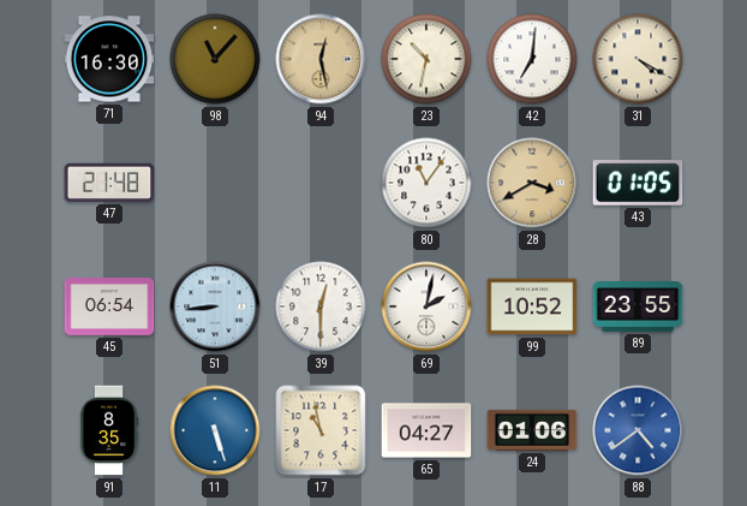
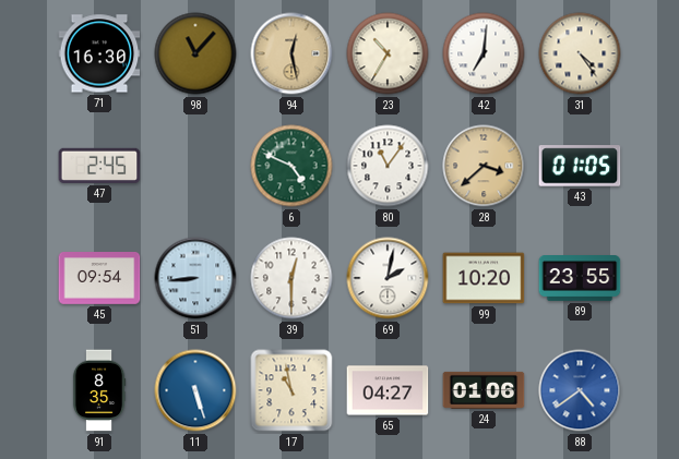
23: 10:32 -> 10:35 (388, 53)
31: 4:20 -> 4:24 (580, 53)
47: 21:48 -> 2:45 (99, 166)
6: none -> 4:49 (291, 166)
28: 3:40 -> 3:38 (484, 166)
45: 06:54 -> 09:54 (99, 279)
99: 10:52 -> 10:20 (484, 278)
